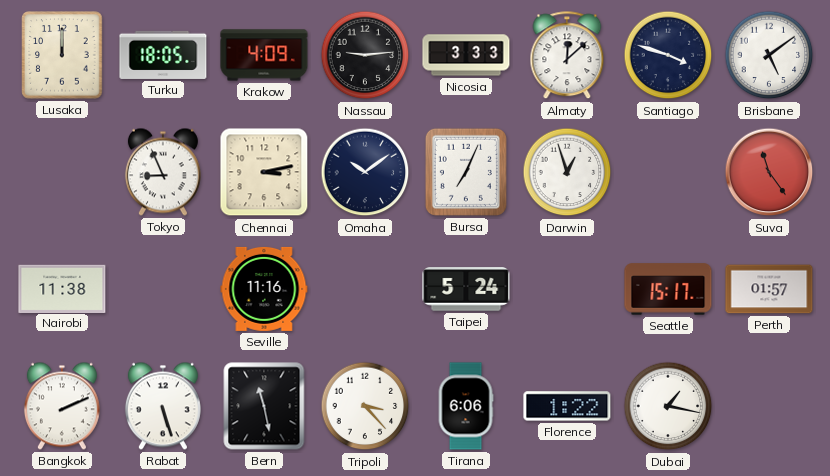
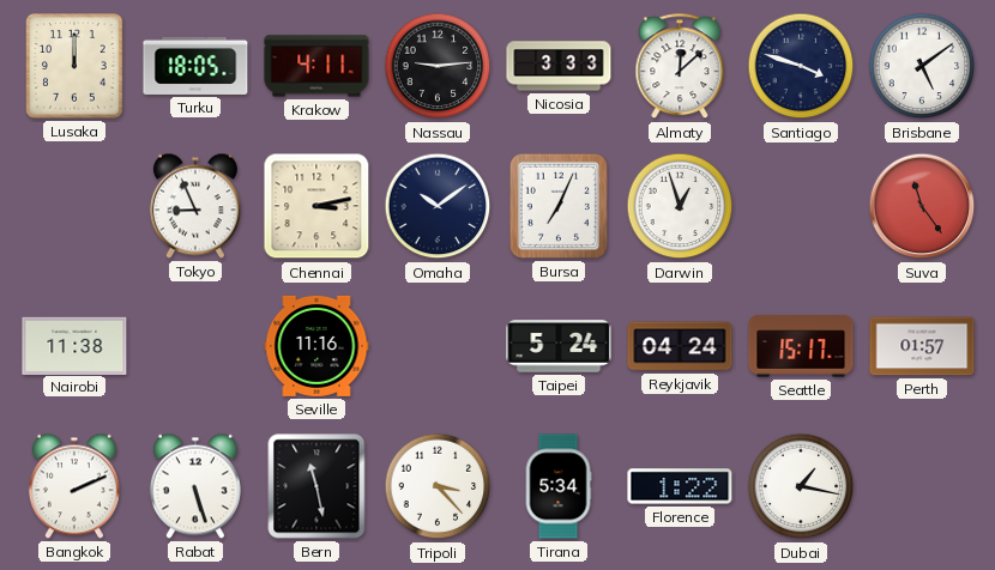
Krakow: 4:09 -> 4:11 (316, 66)
Reykjavik: none -> 04:24 (680, 346)
Tirana: 6:06 -> 5:34 (559, 486)
